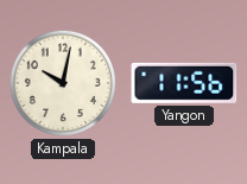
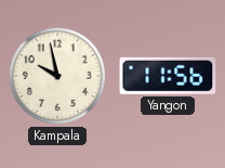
Kampala: 10:02 -> 9:58 (57, 76)
